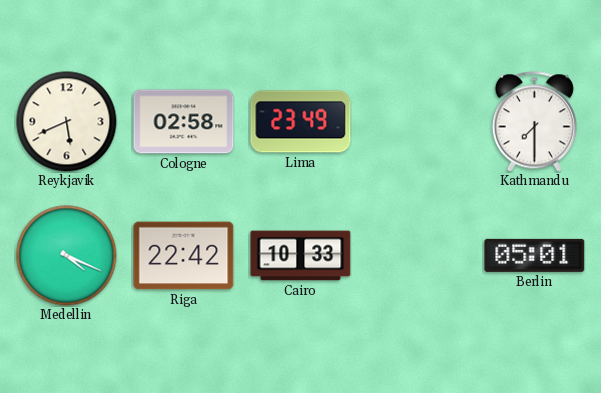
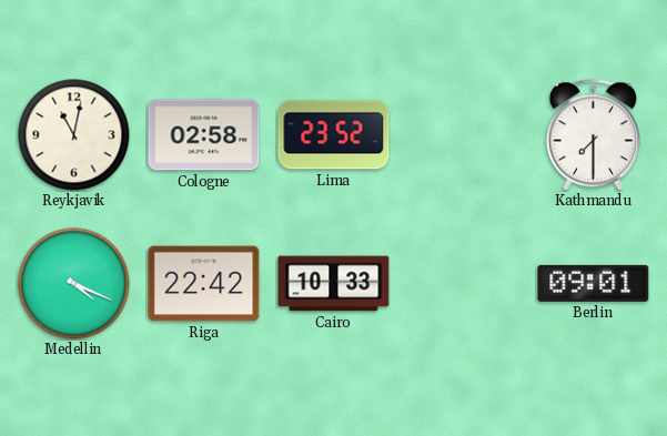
Reykjavik: 5:41 -> 11:02 (74, 135)
Lima: 23:49 -> 23:52 (334, 135)
Berlin: 05:01 -> 09:01 (594, 283)
